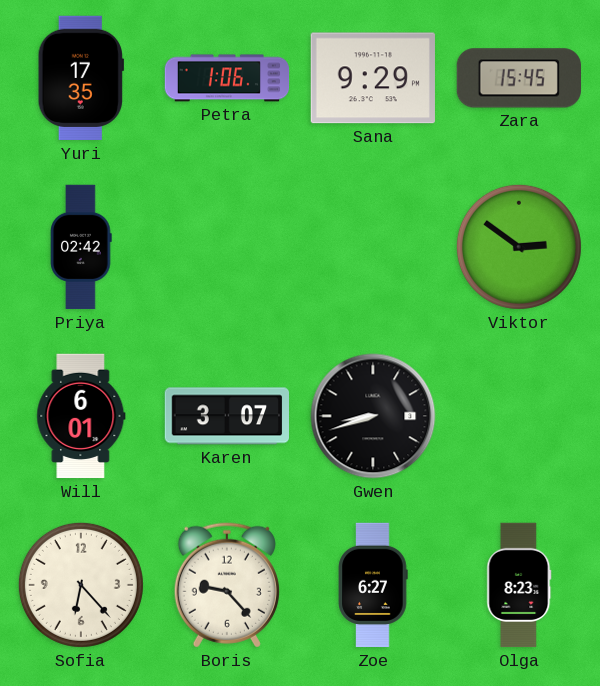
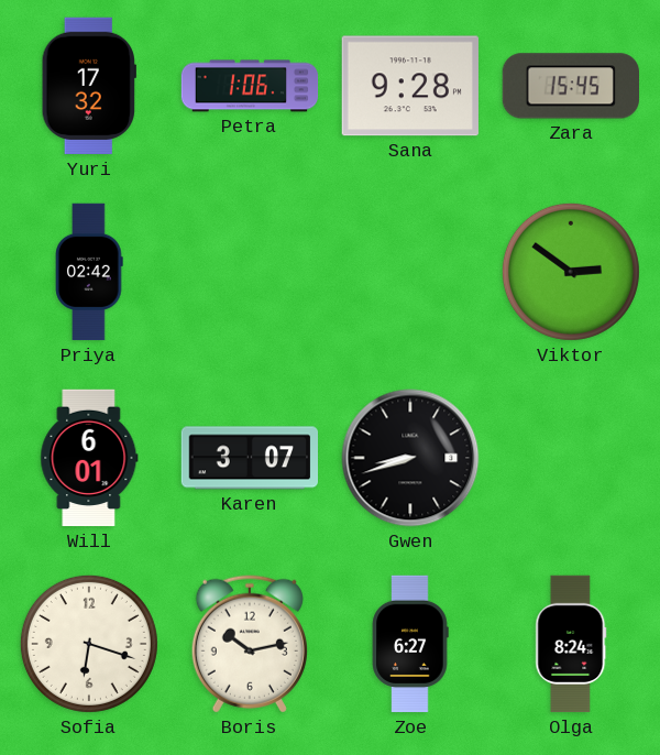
Yuri: 17:35 -> 17:32 (89, 86)
Sana: 9:29 -> 9:28 (410, 86)
Sofia: 6:23 -> 6:18 (89, 644)
Boris: 9:23 -> 10:13 (250, 644)
Olga: 8:23 -> 8:24 (571, 644)
